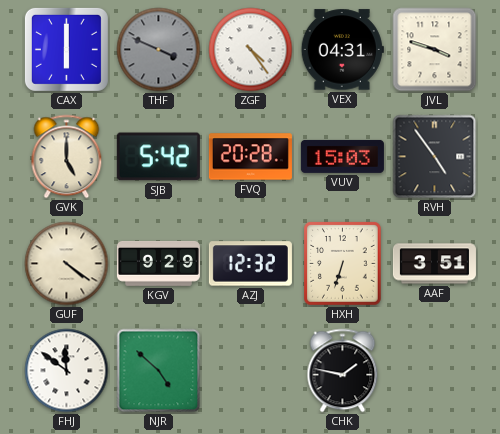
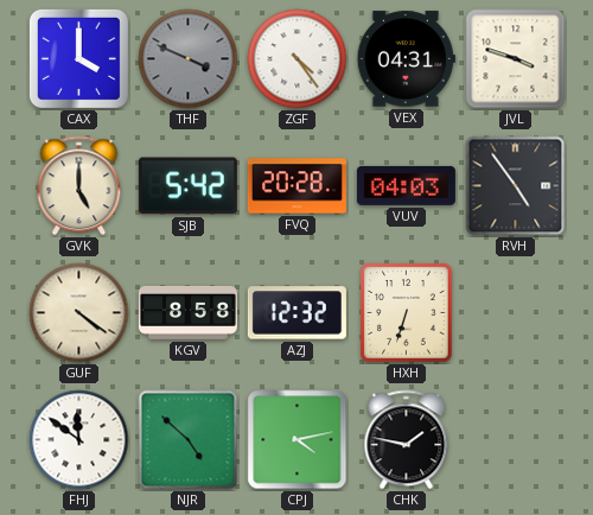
CAX: 6:00 -> 4:00 (78, 58)
VUV: 15:03 -> 04:03 (406, 185)
KGV: 9:29 -> 8:58 (187, 312)
AAF: 3:51 -> none (434, 264)
CPJ: none -> 4:13 (298, 440)
